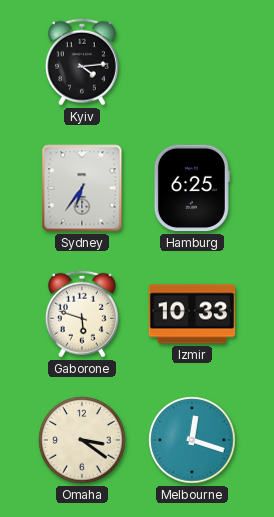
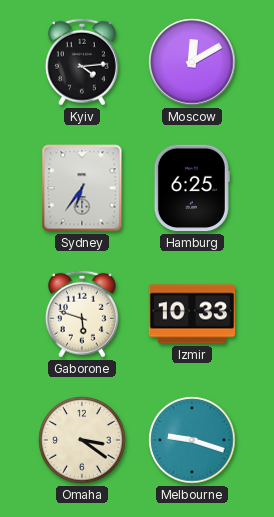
Moscow: none -> 12:10 (192, 62)
Melbourne: 12:18 -> 9:18 (192, 440)
